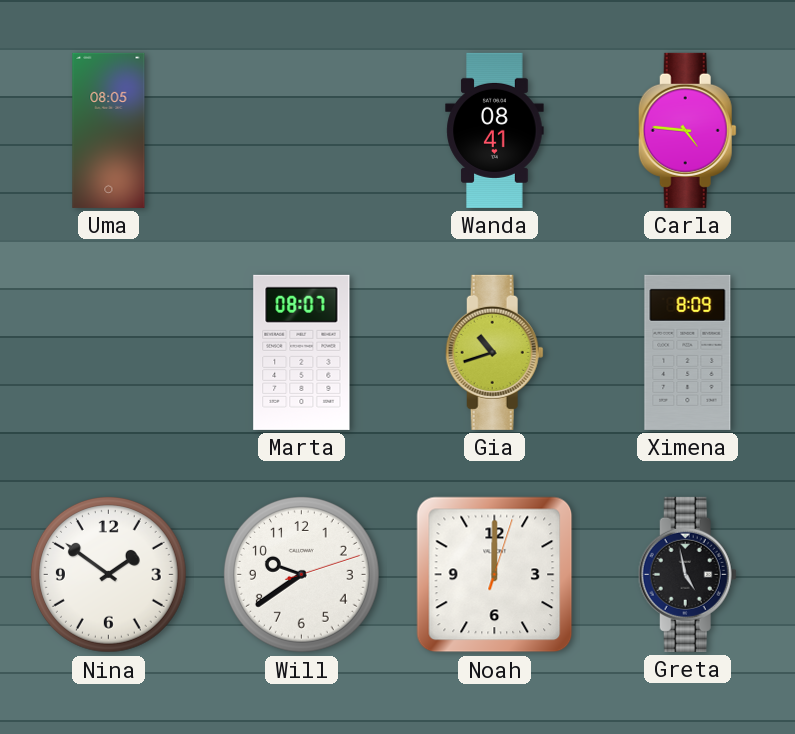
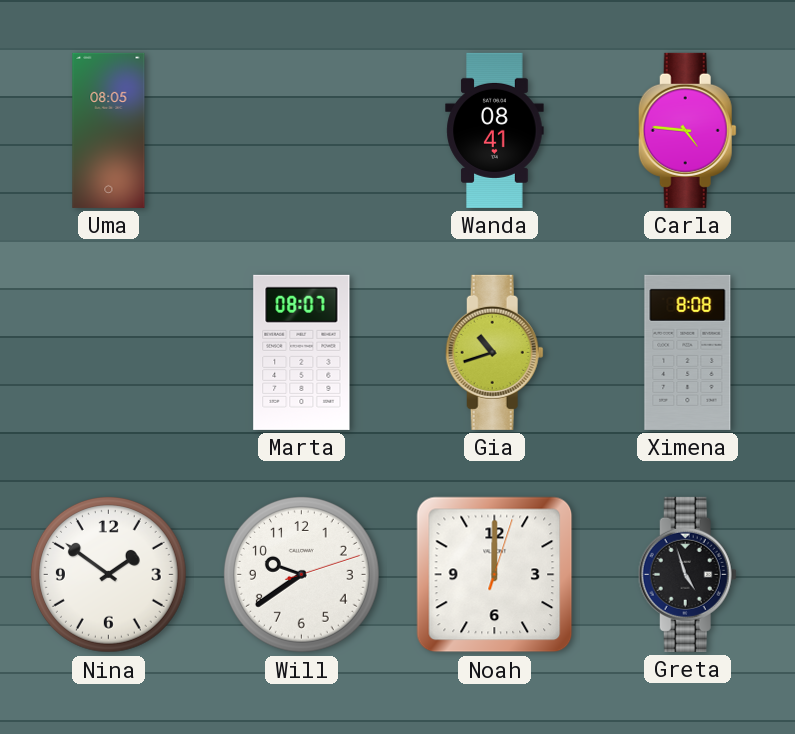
Ximena: 8:09 -> 8:08 (688, 352)
Greta: 4:58 -> 4:57 (687, 574)
